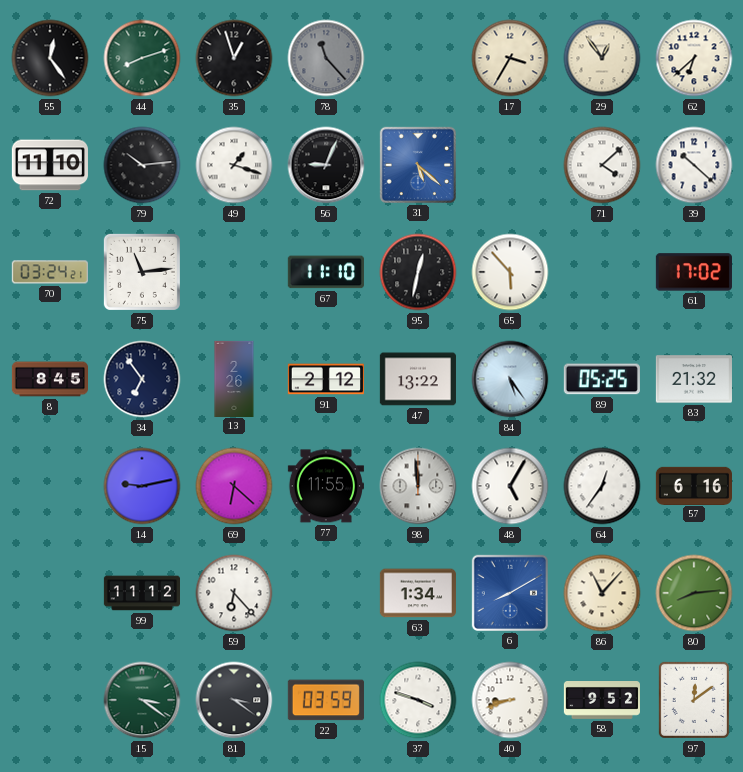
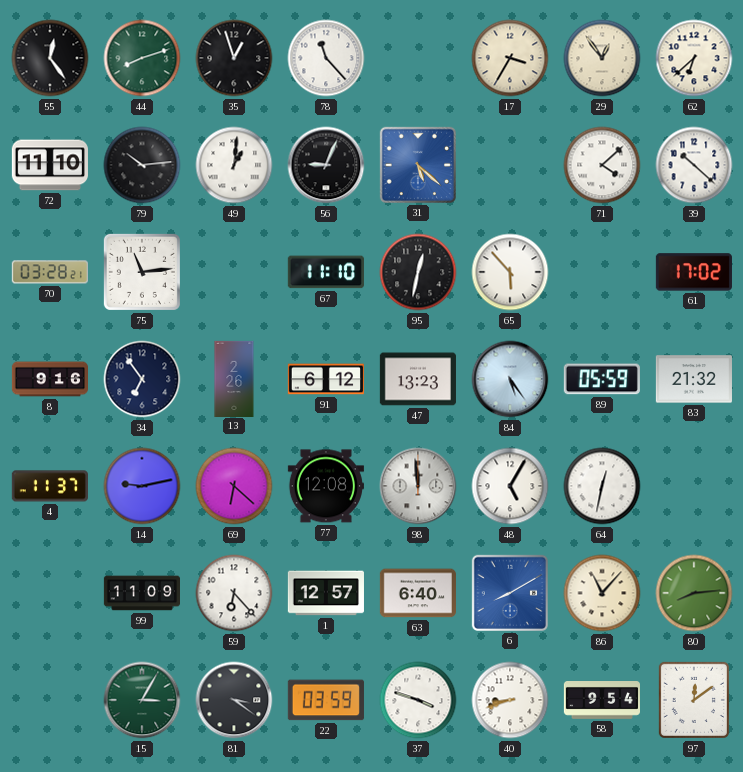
78 dial: grey -> white (326, 58)
49: 1:18 -> 1:01 (234, 165)
70: 03:24 -> 03:28 (50, 272)
8: 8:45 -> 9:16 (49, 379)
91: 2:12 -> 6:12 (325, 379)
47: 13:22 -> 13:23 (418, 379)
89: 05:25 -> 05:59 (602, 379)
4: none -> 11:37 (50, 486)
77: 11:55 -> 12:08 (326, 486)
64: 12:36 -> 12:32 (602, 486)
57: 6:16 -> none (693, 485)
99: 11:12 -> 11:09 (141, 593)
1: none -> 12:57 (326, 593)
63: 1:34 -> 6:40 (418, 593)
15: 3:21 -> 3:05 (142, 700)
58: 9:52 -> 9:54 (601, 701)
